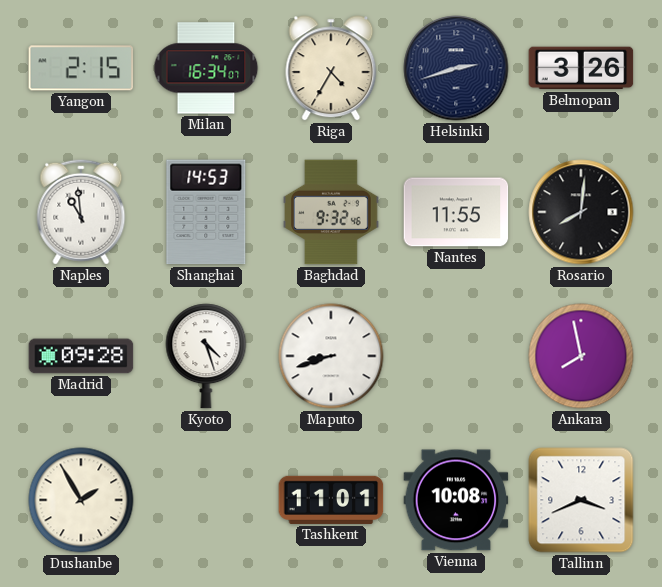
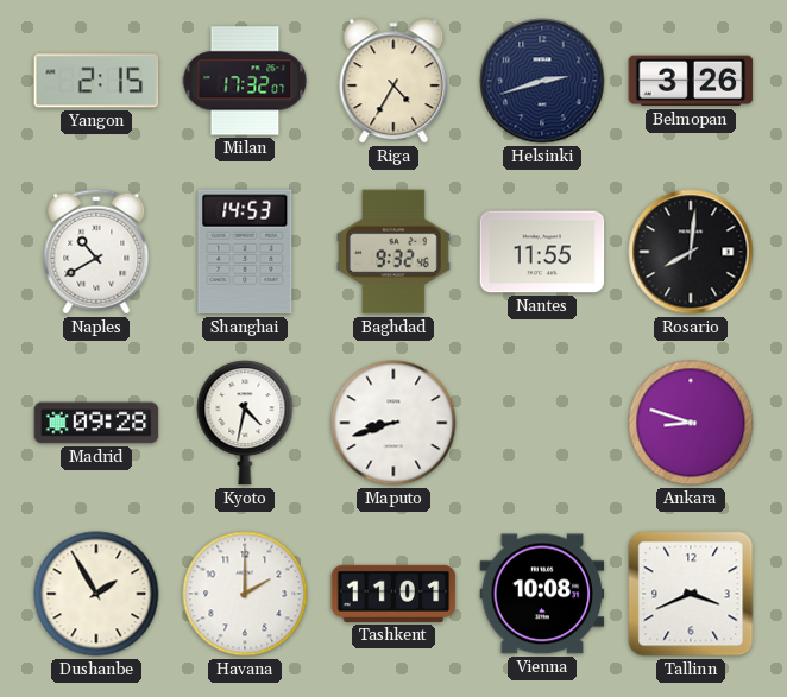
Milan: 16:34 -> 17:32 (245, 81)
Naples: 10:59 -> 10:40 (96, 252)
Kyoto: 4:27 -> 4:32 (245, 423)
Ankara: 7:58 -> 8:48 (691, 423)
Havana: none -> 2:00 (245, 594)
